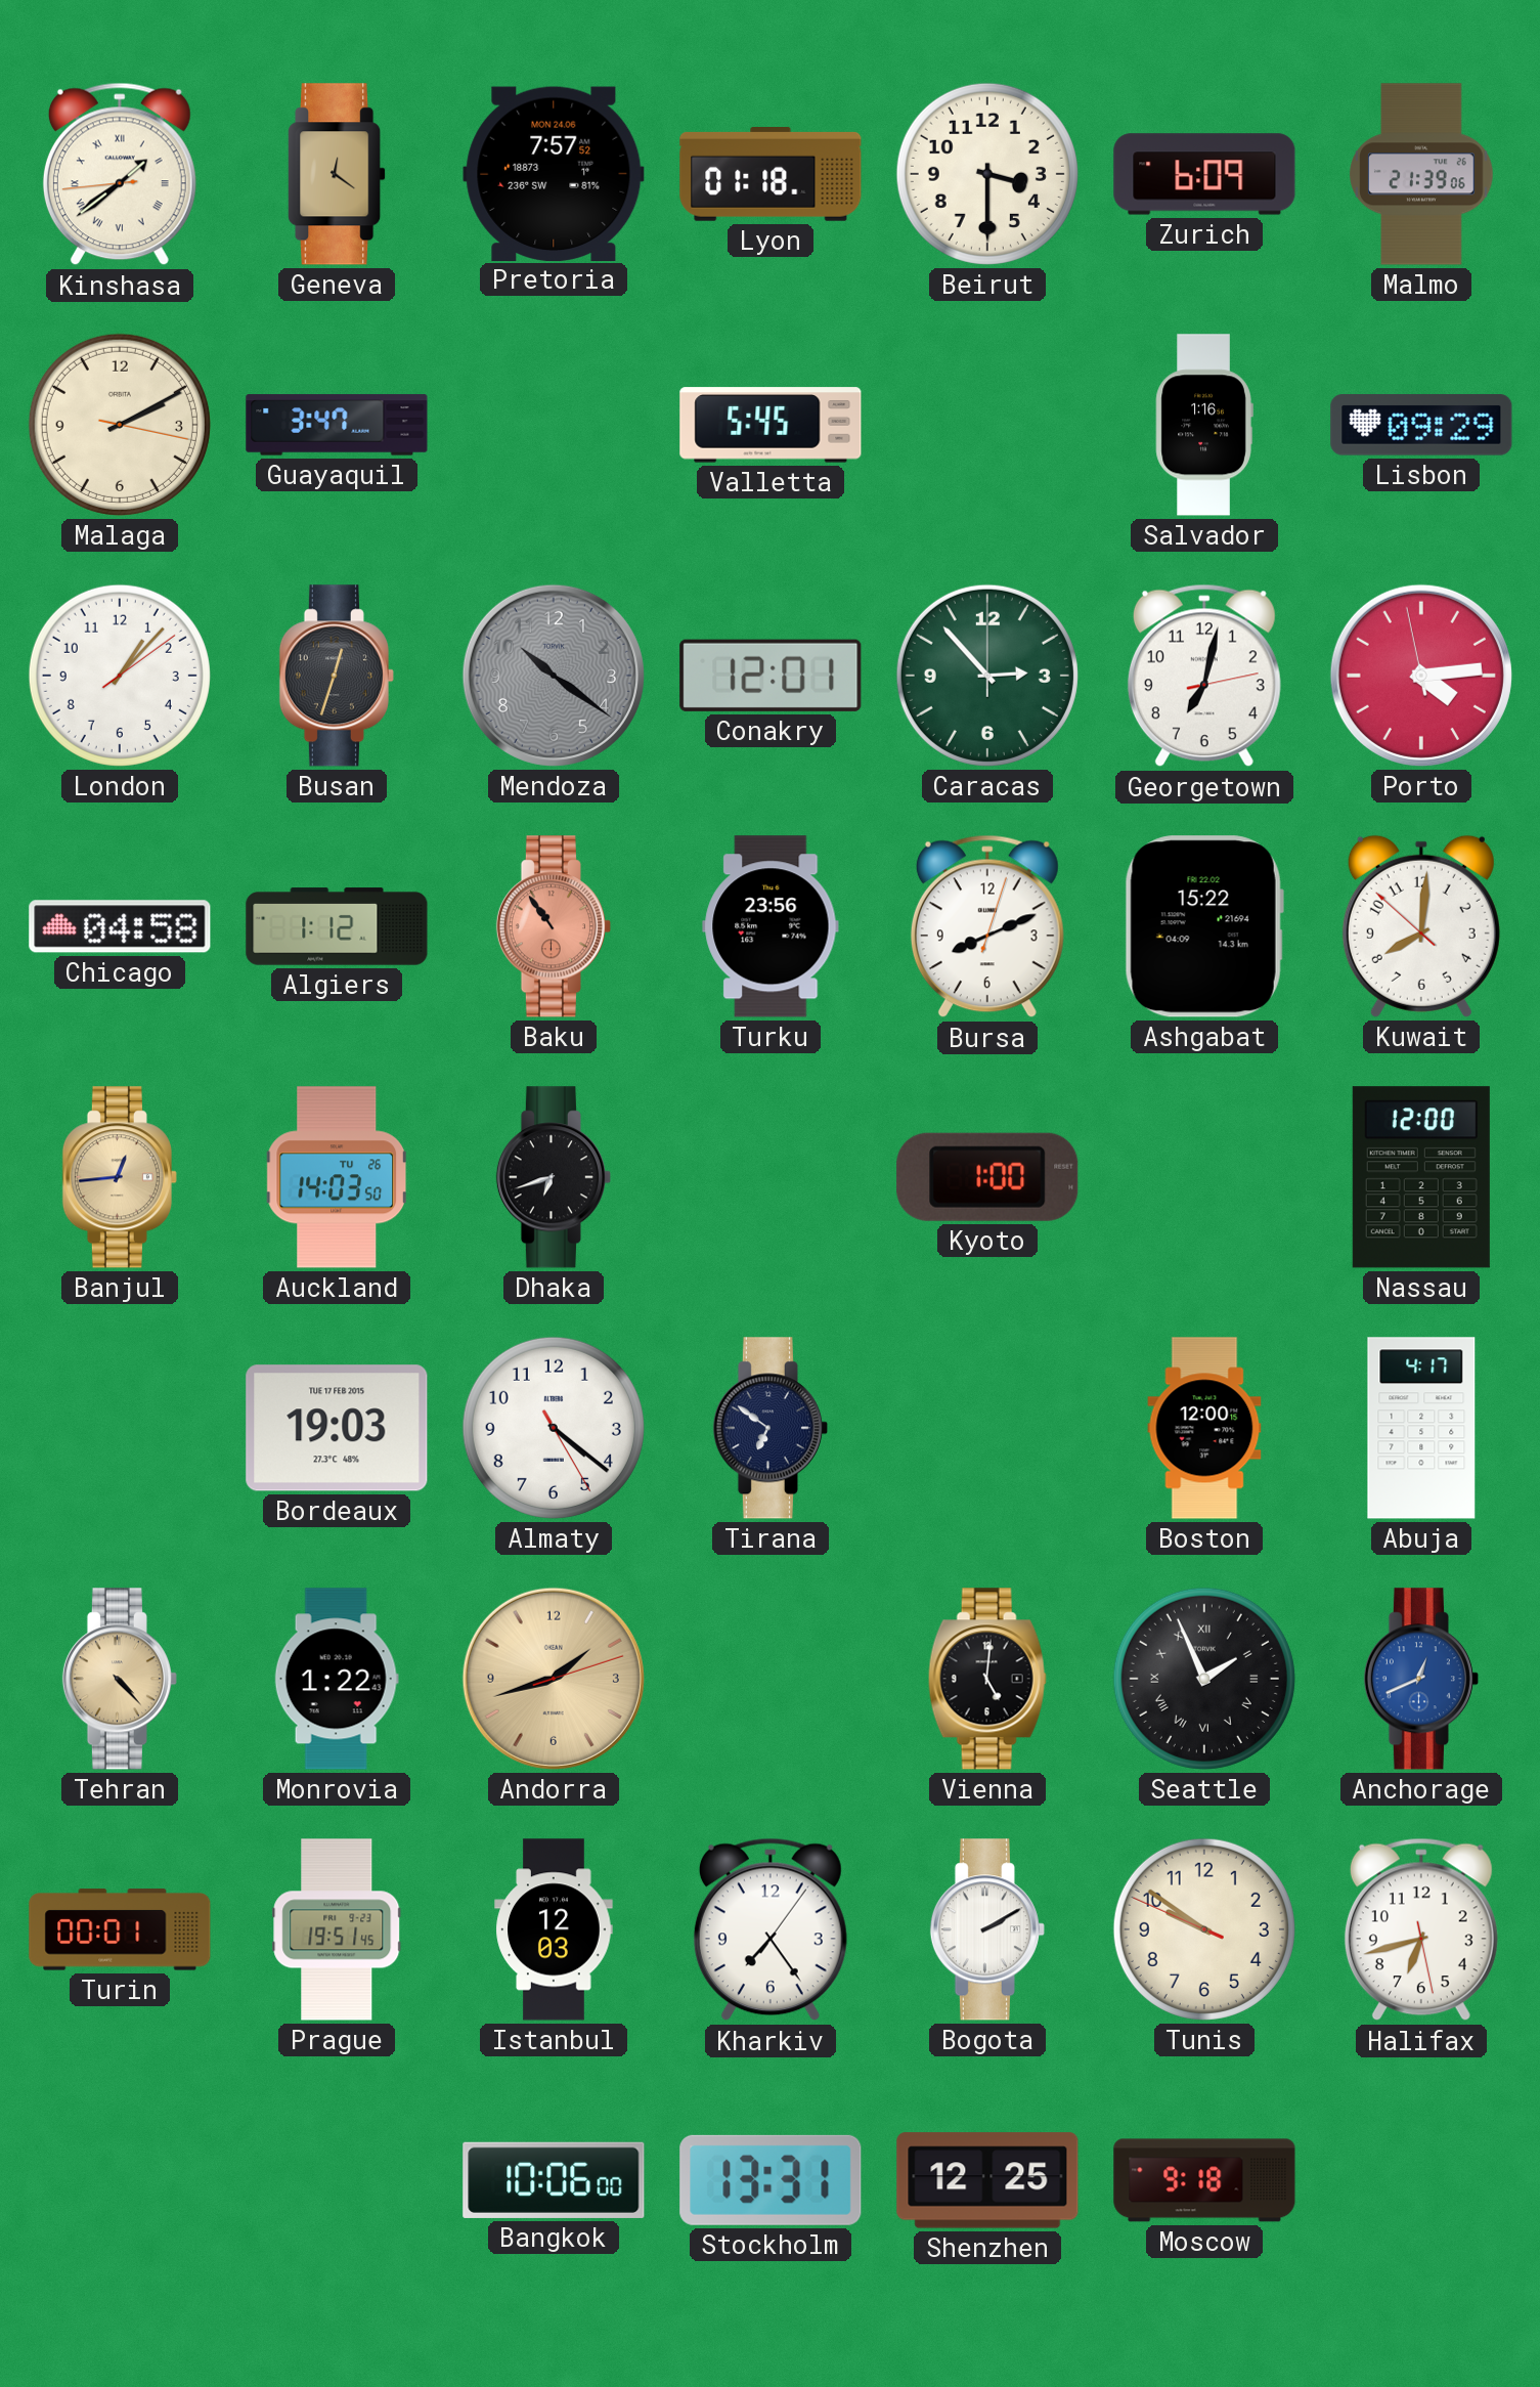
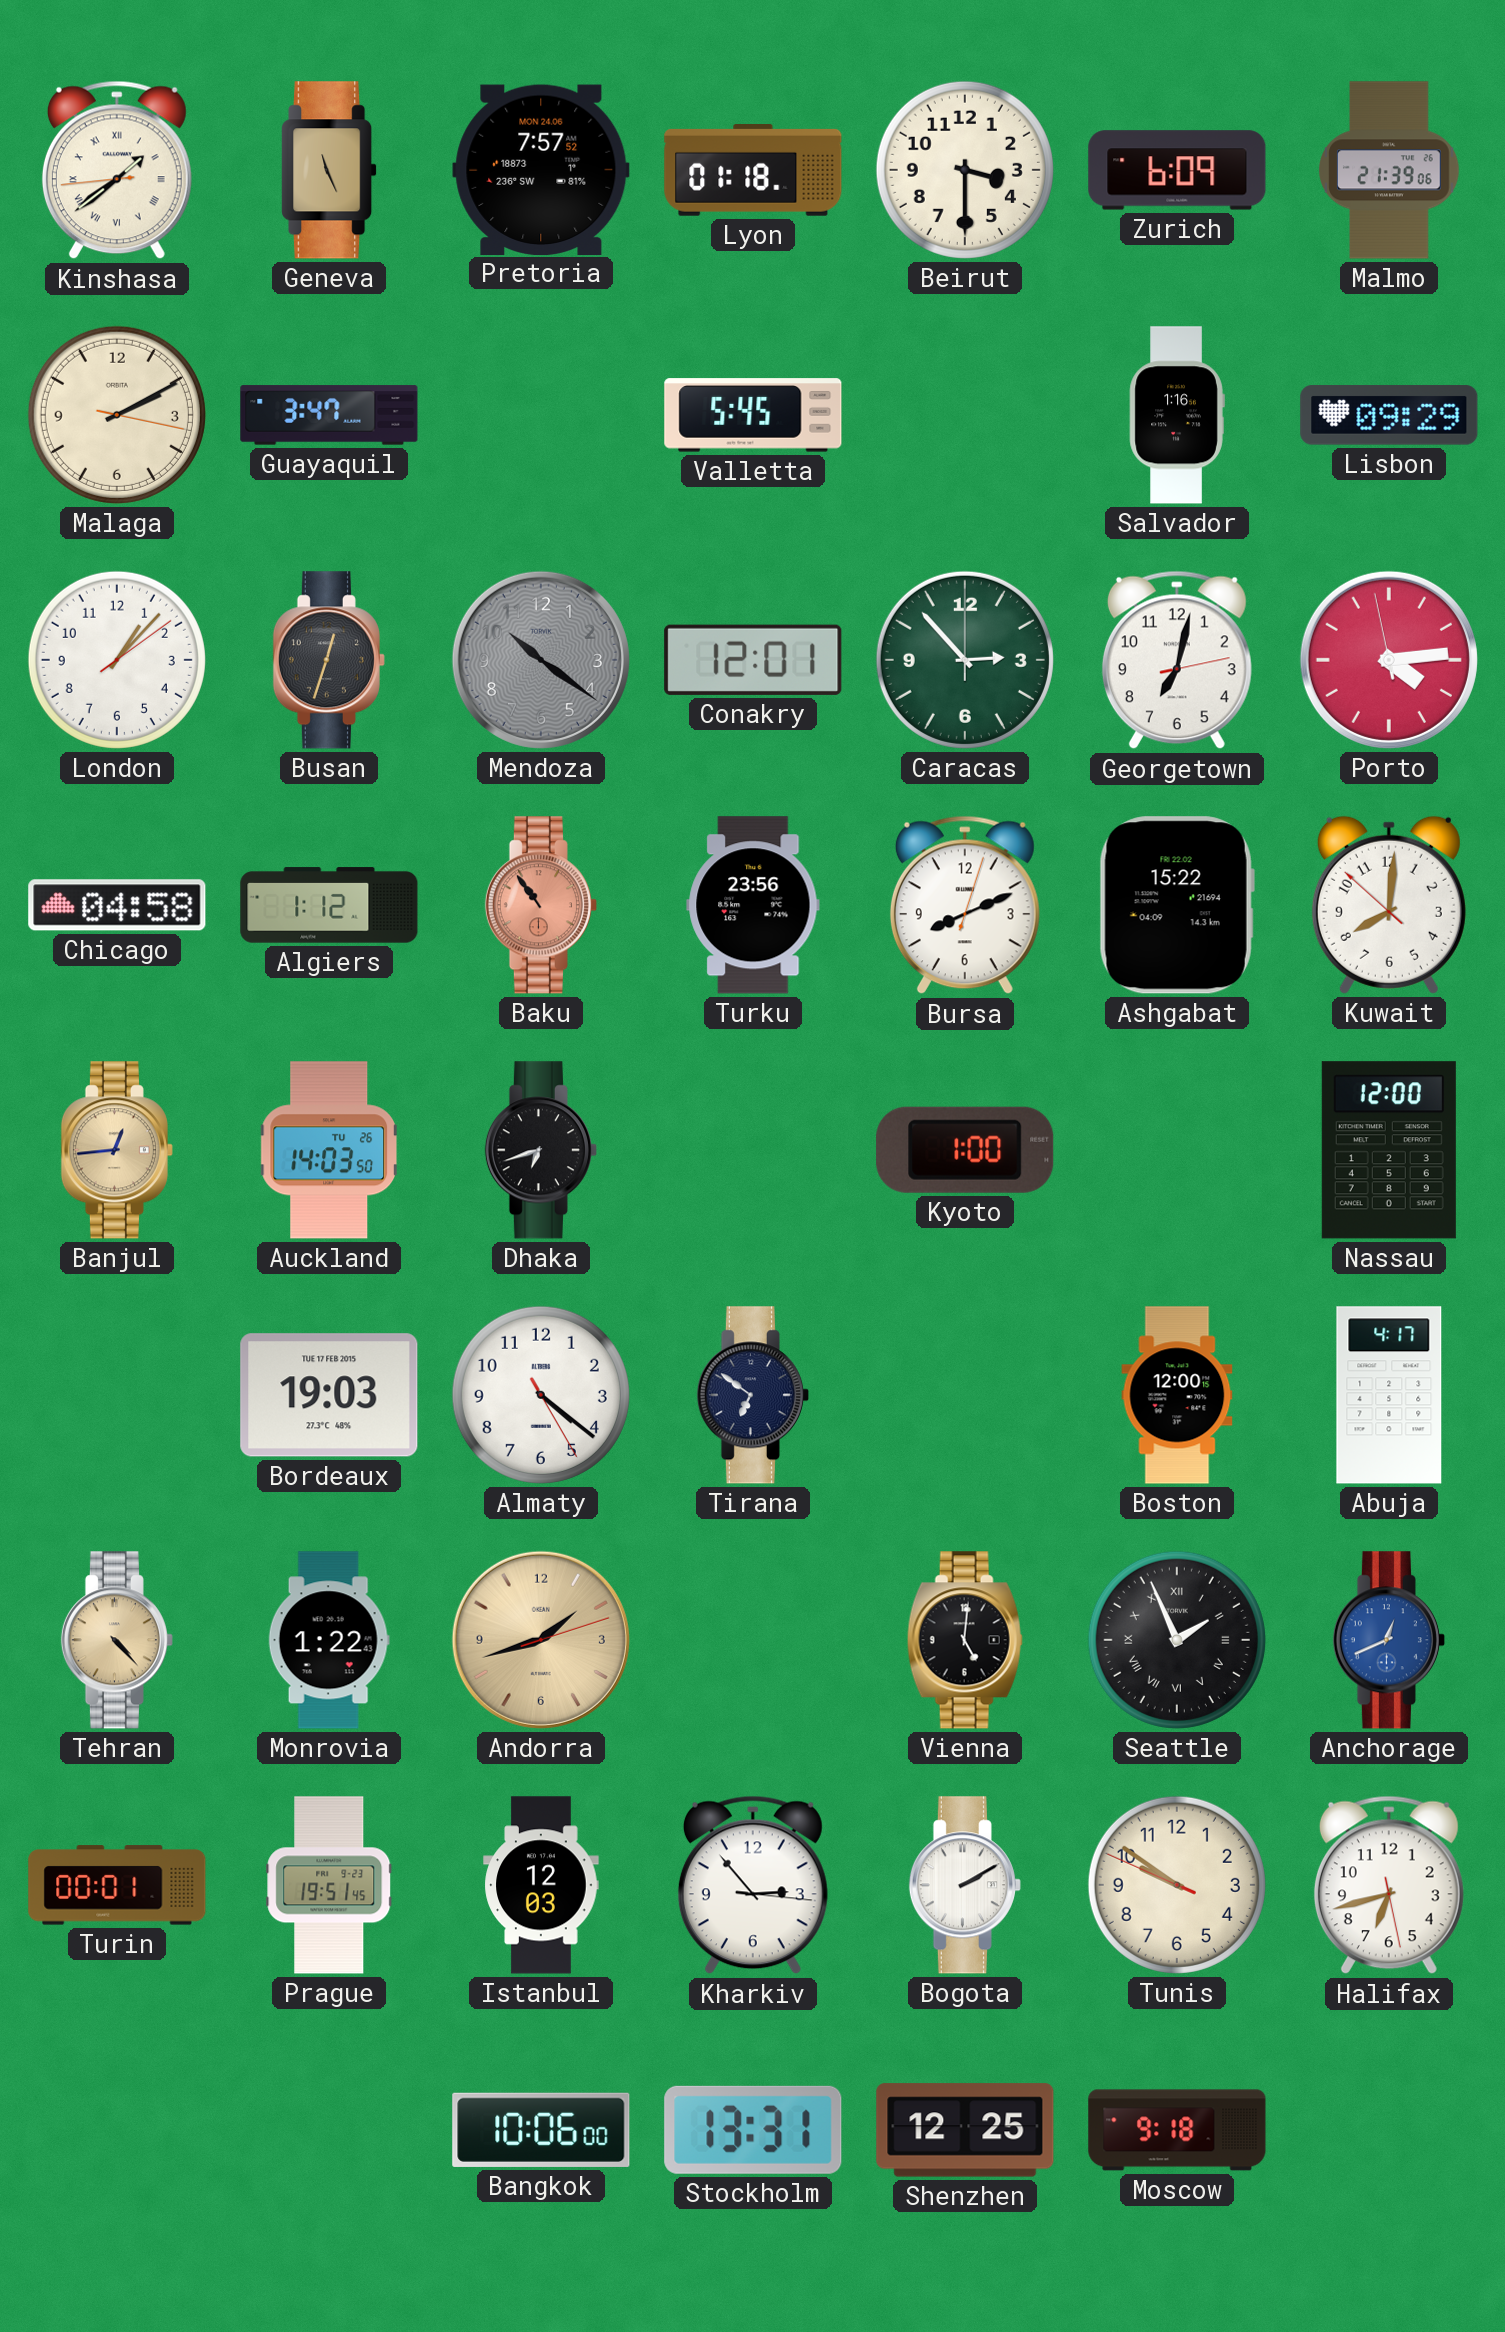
Geneva: 12:21 -> 11:26 (329, 170)
Kharkiv: 7:24 -> 2:53 (753, 1885)
